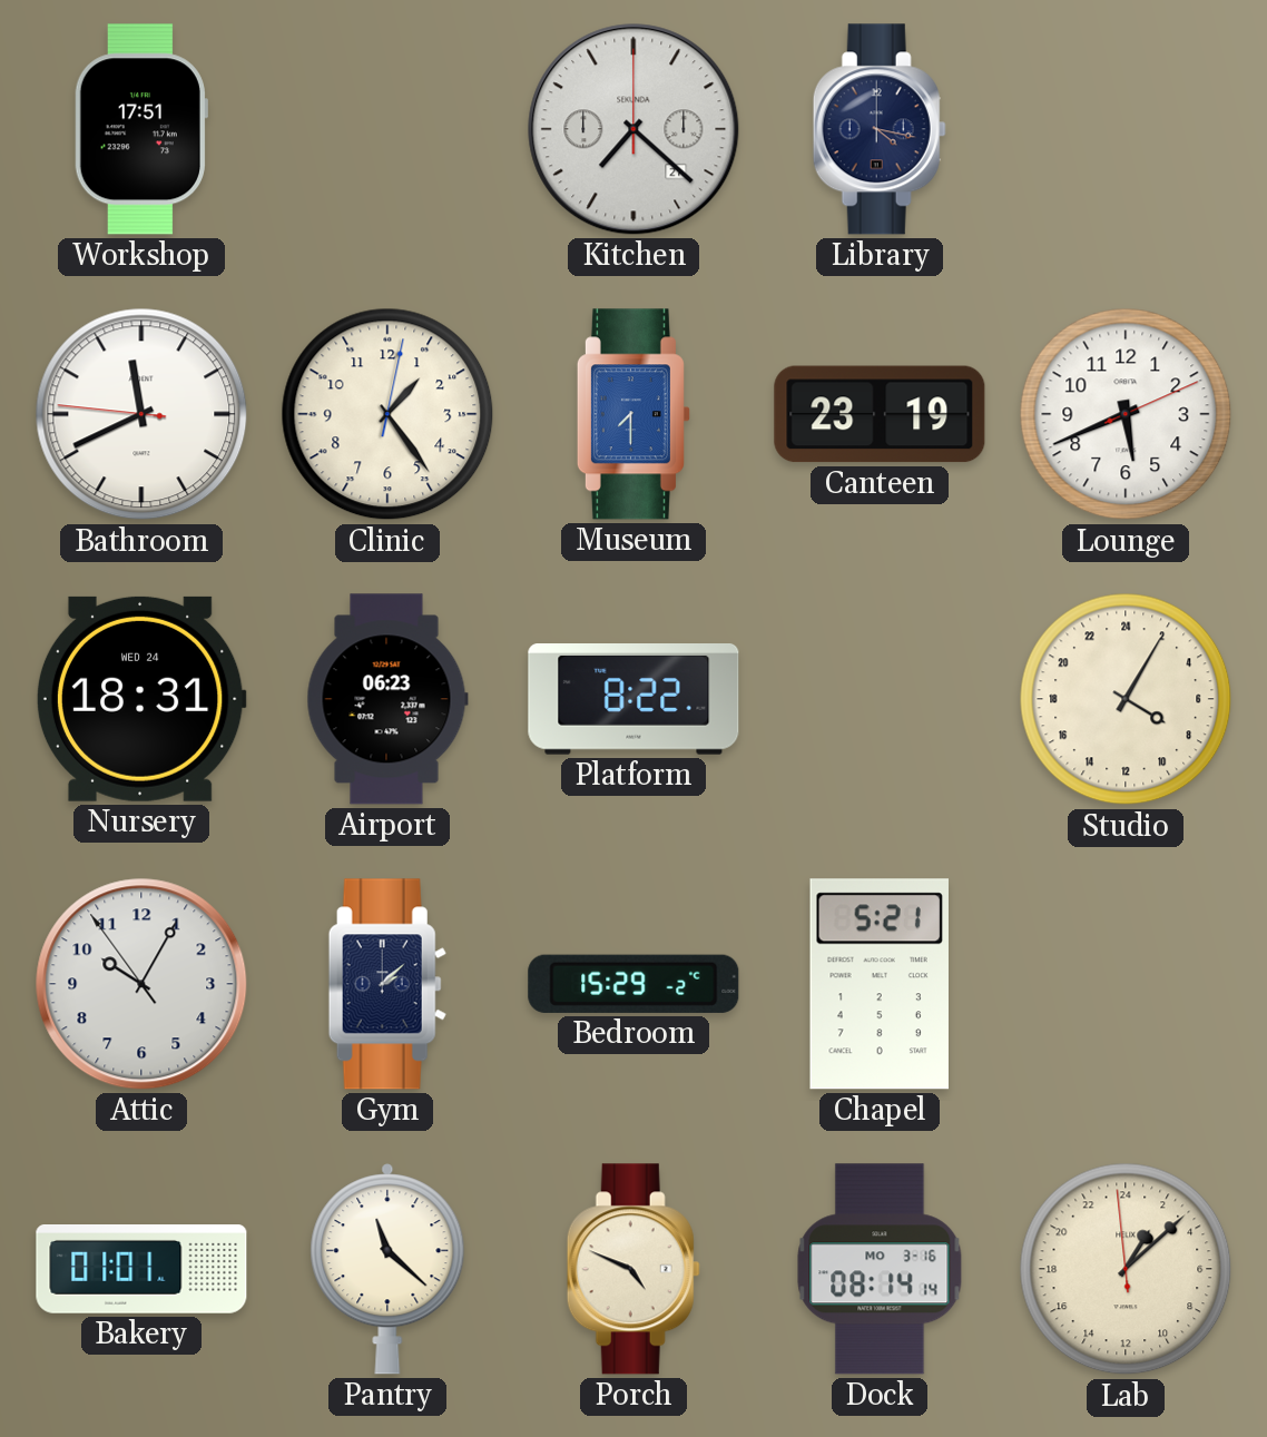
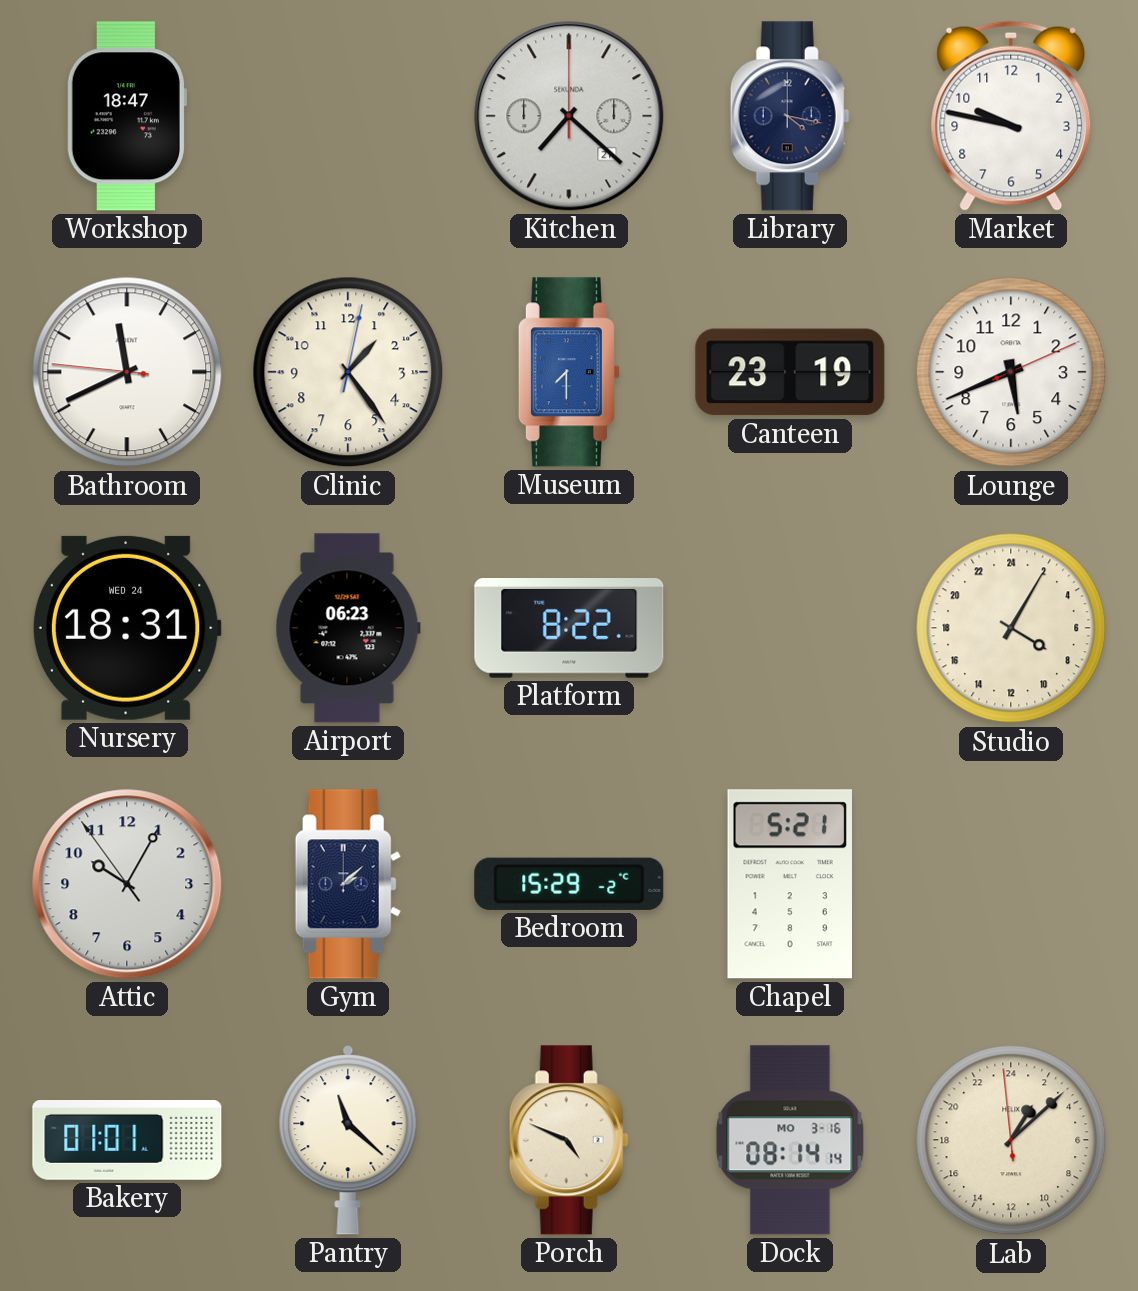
Workshop: 17:51 -> 18:47 (126, 116)
Market: none -> 9:47 (1011, 116)
